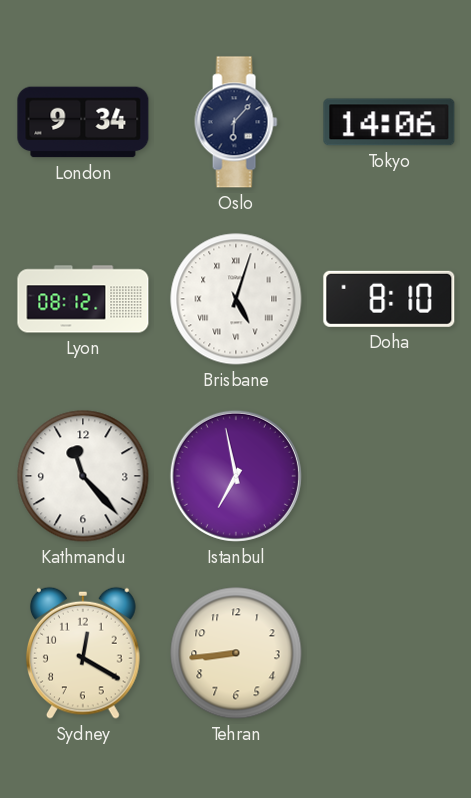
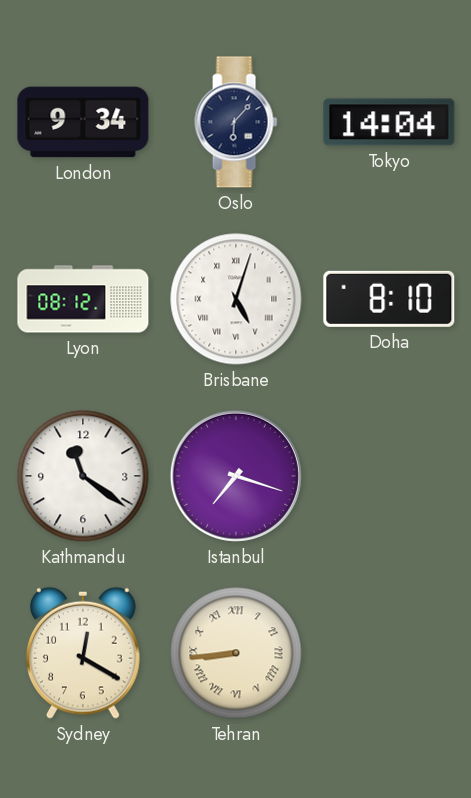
Tokyo: 14:06 -> 14:04 (389, 122)
Kathmandu: 11:23 -> 11:21 (83, 476)
Istanbul: 6:58 -> 7:18 (236, 476)
Tehran numerals: Arabic -> Roman (236, 653)
